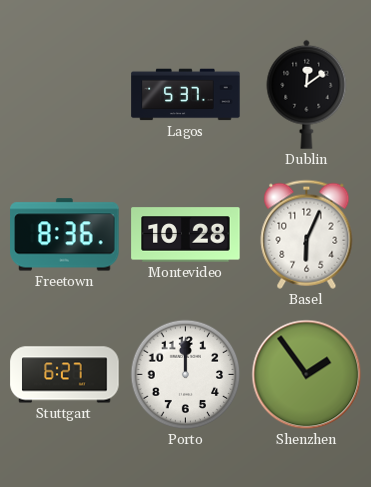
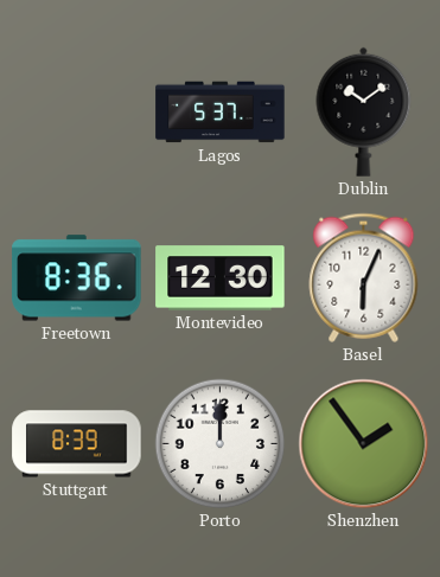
Dublin: 12:09 -> 10:09 (364, 111)
Montevideo: 10:28 -> 12:30 (221, 278)
Stuttgart: 6:27 -> 8:39 (77, 444)
